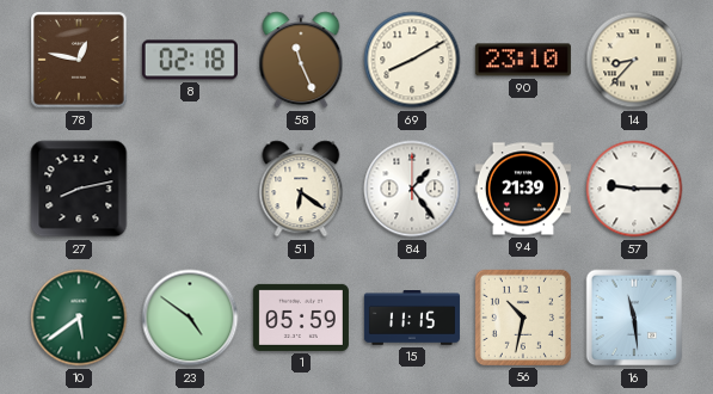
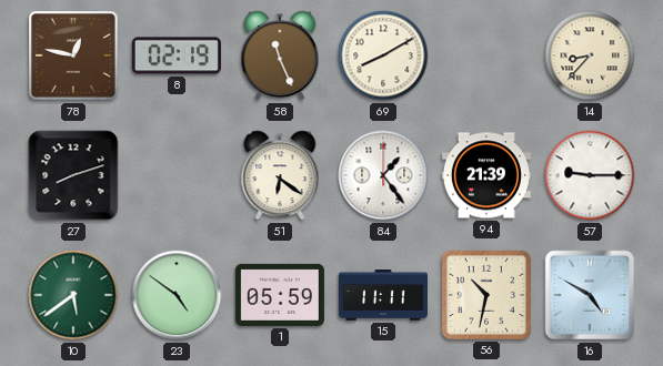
8: 02:18 -> 02:19 (177, 55)
90: 23:10 -> none (523, 60)
27: 8:13 -> 8:12 (73, 175)
15: 11:15 -> 11:11 (383, 296)
16: 11:29 -> 4:50 (590, 295)
